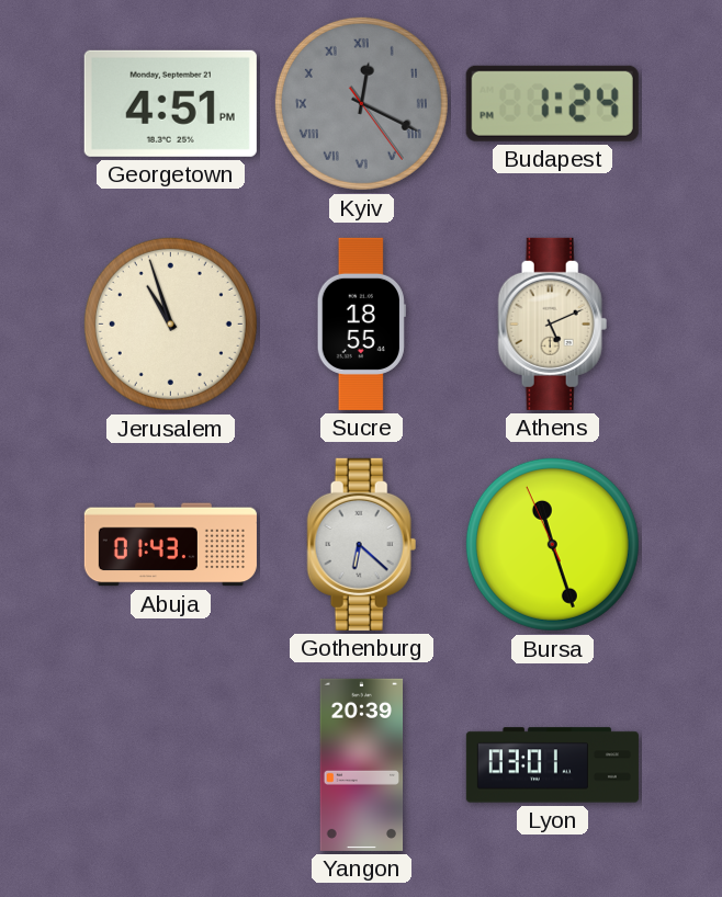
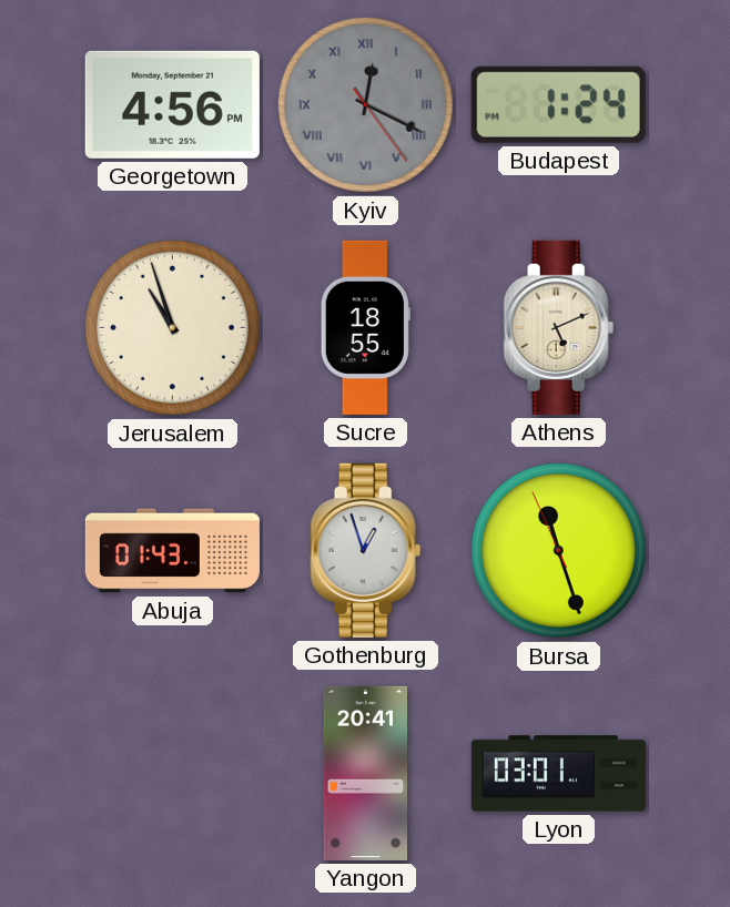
Georgetown: 4:51 -> 4:56 (172, 104)
Gothenburg: 6:22 -> 12:57 (366, 550)
Yangon: 20:39 -> 20:41 (366, 773)
